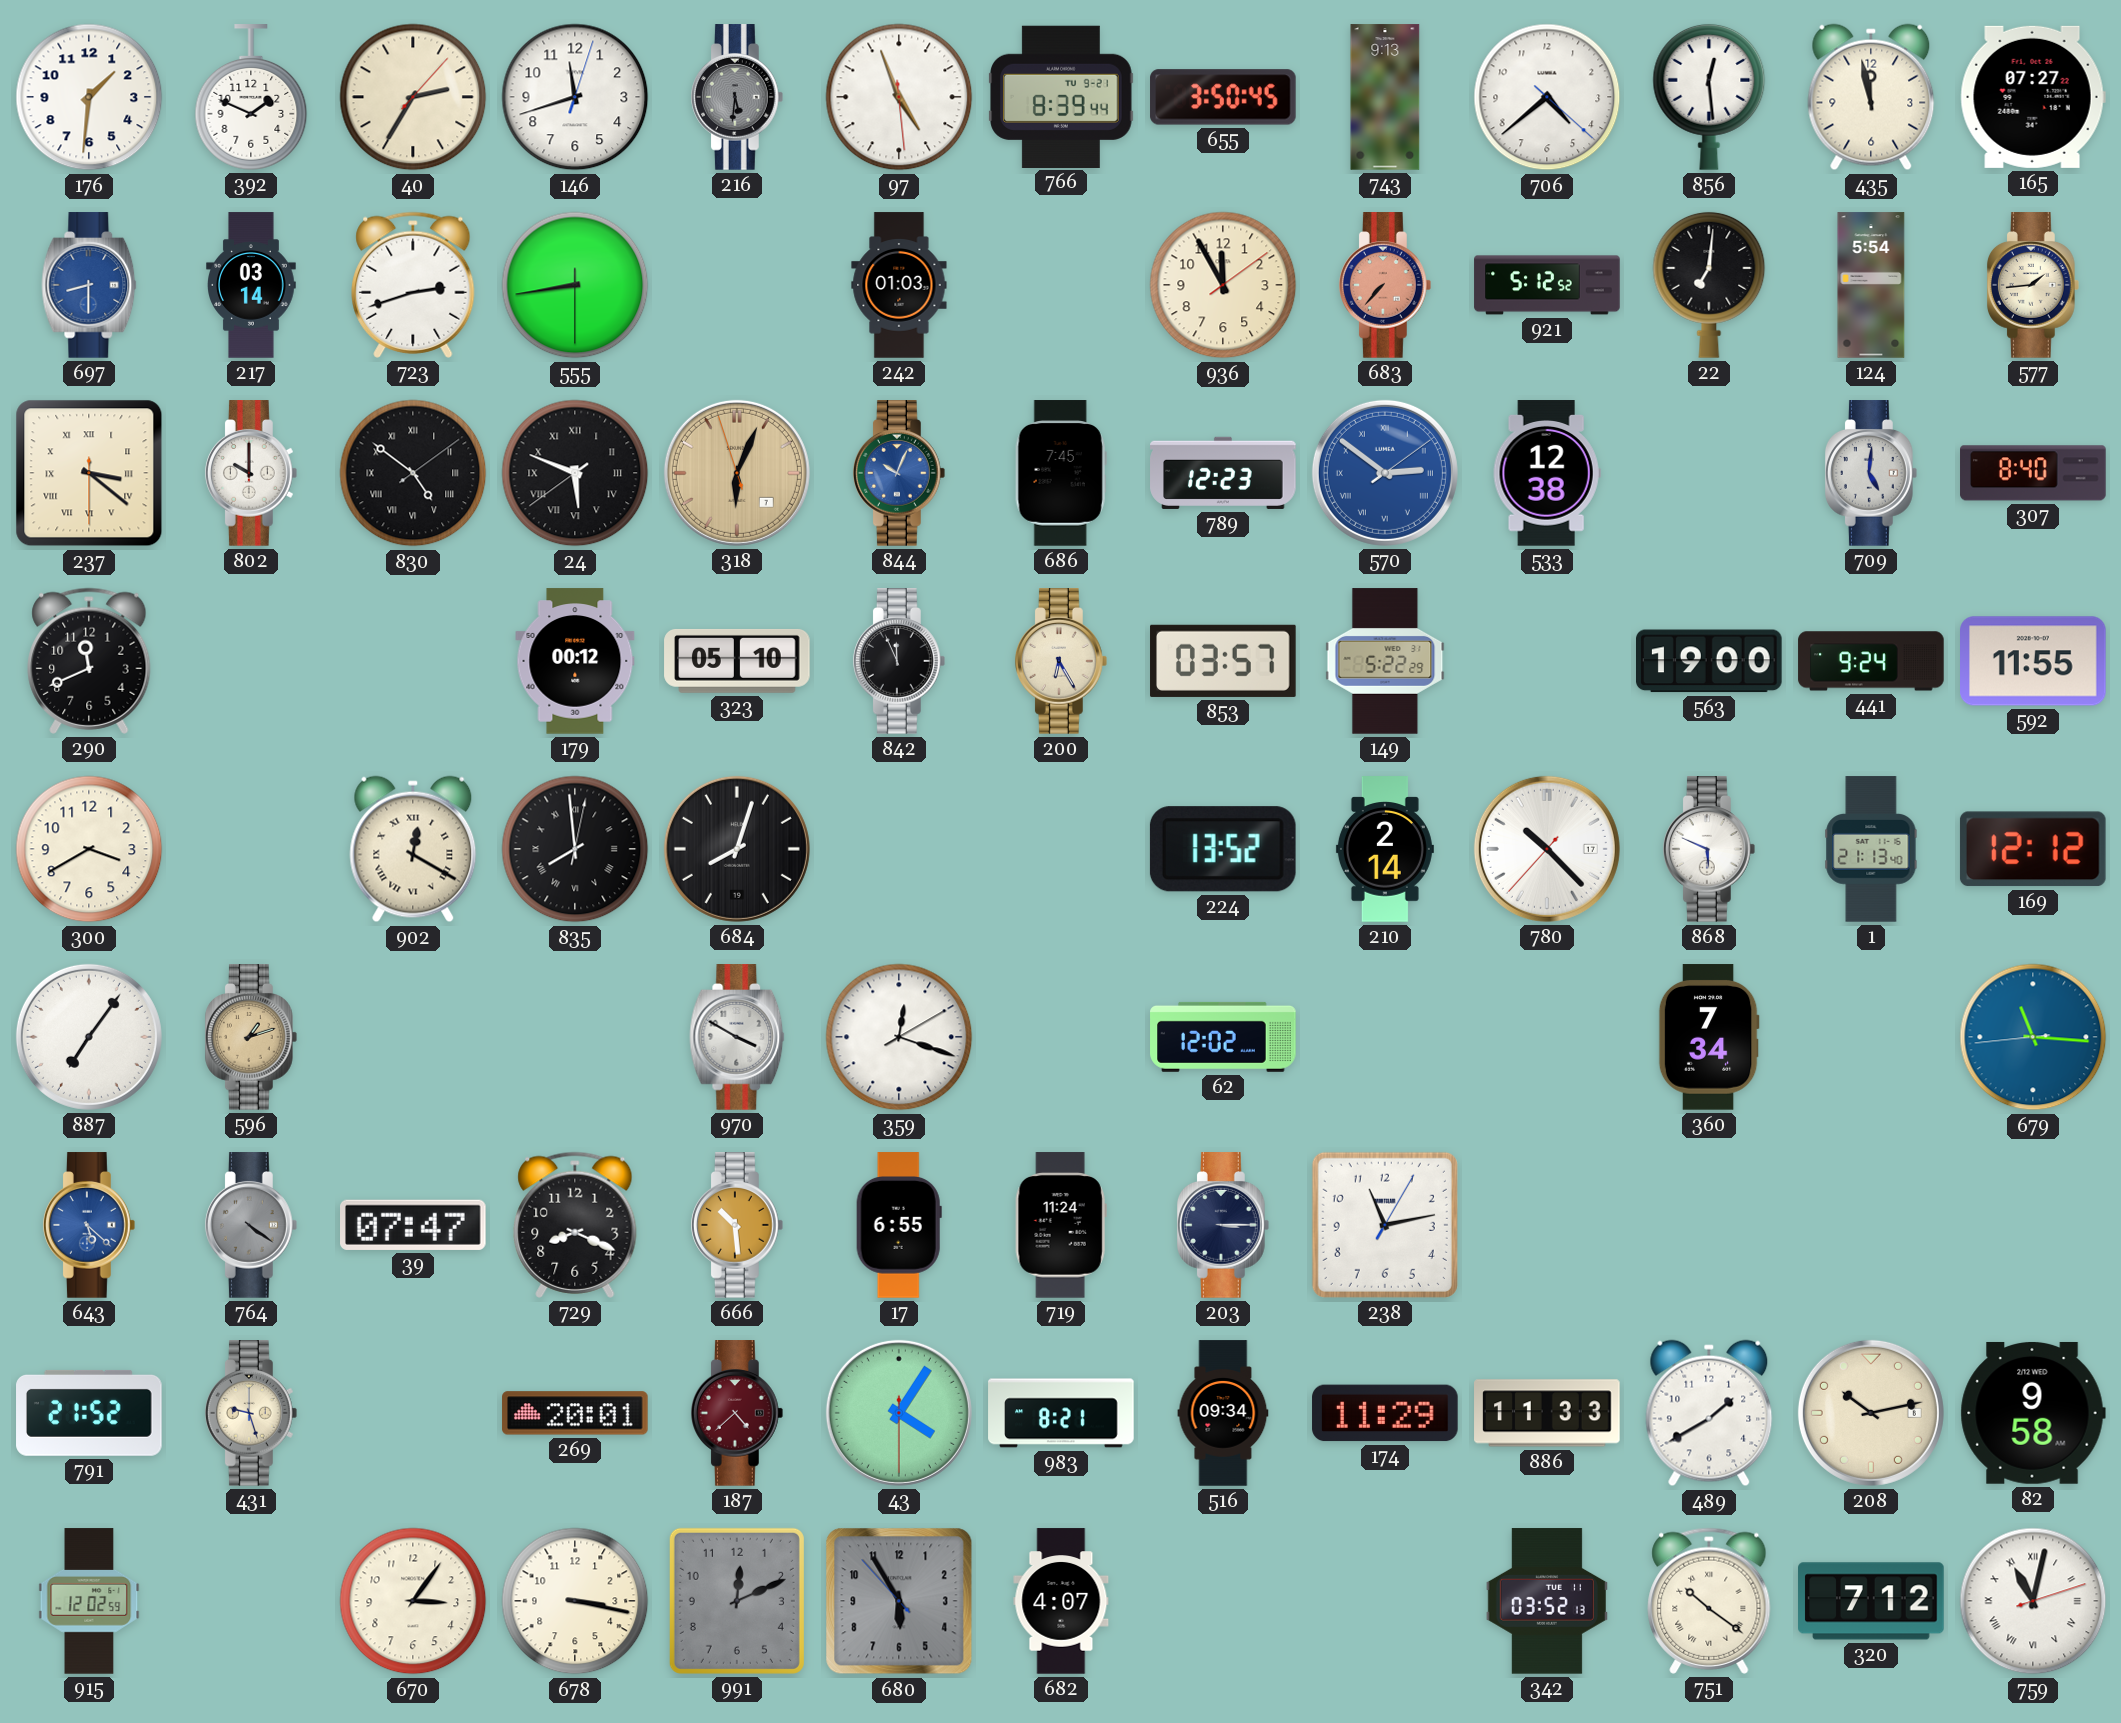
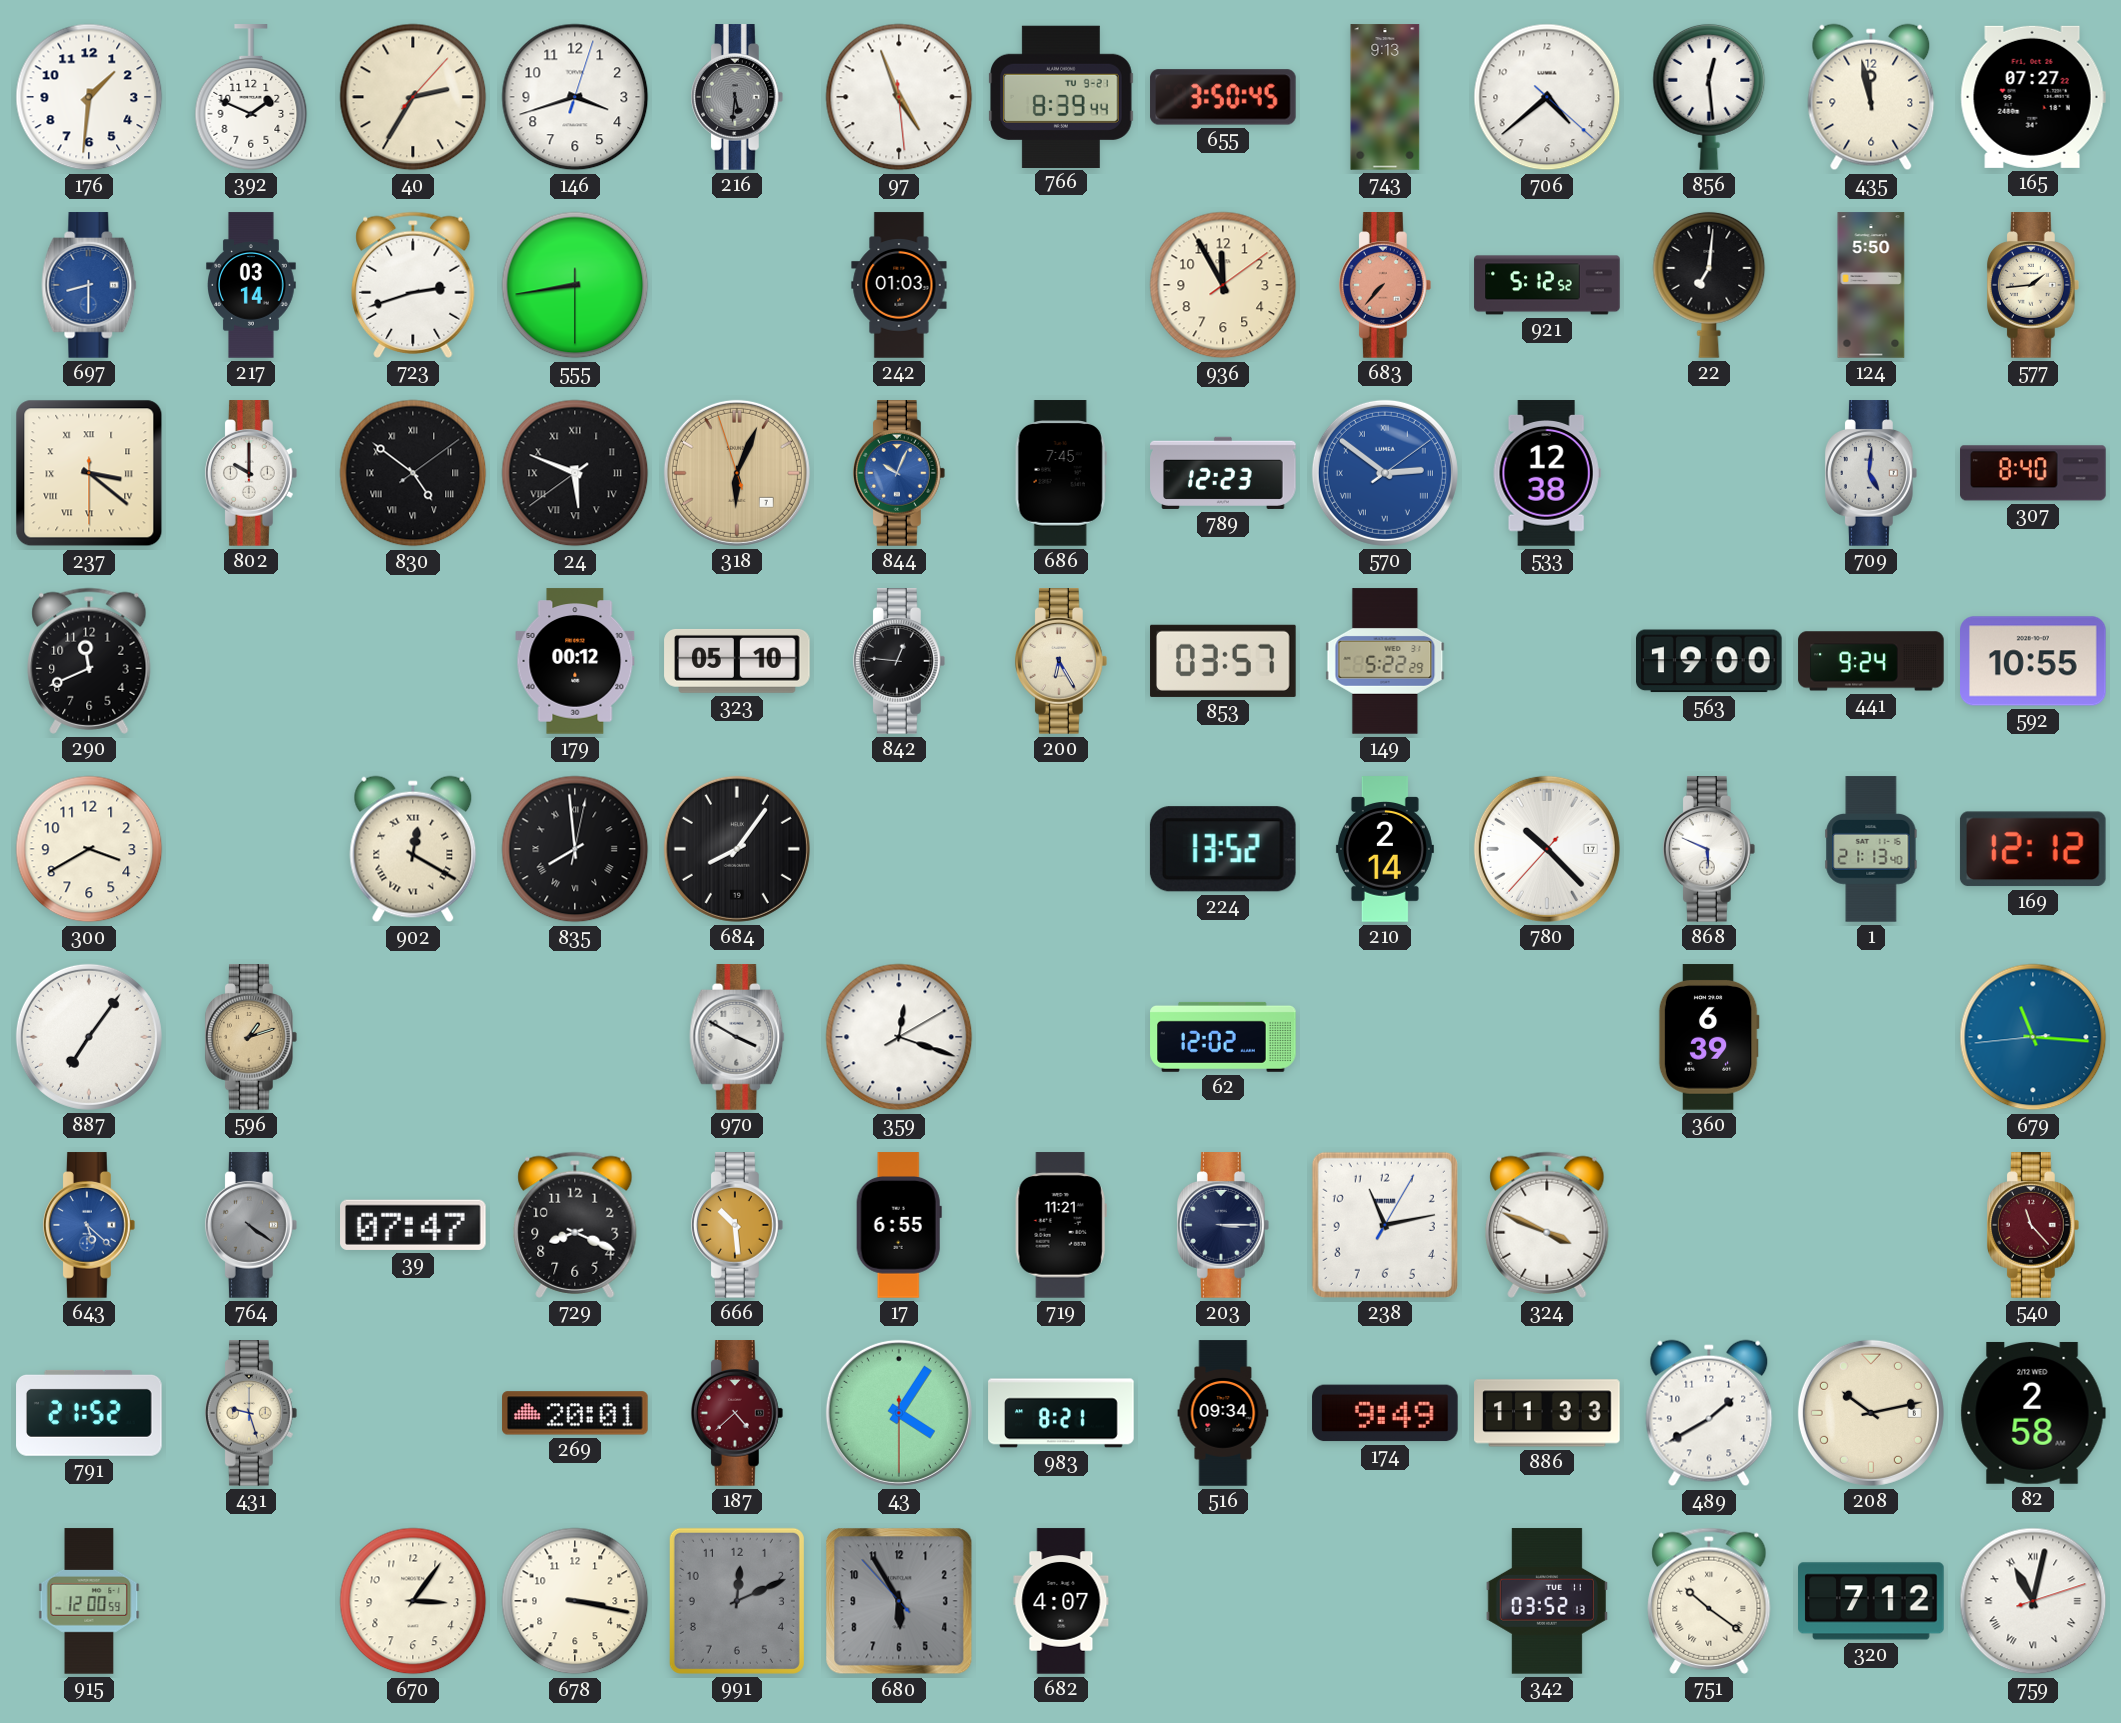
146: 11:42 -> 3:42 (575, 97)
124: 5:54 -> 5:50 (1871, 285)
842: 11:56 -> 12:46 (899, 661)
592: 11:55 -> 10:55 (2033, 661)
684: 8:03 -> 8:06 (737, 849)
360: 7:34 -> 6:39 (1709, 1037)
719: 11:24 -> 11:21 (1061, 1225)
324: none -> 3:49 (1547, 1225)
540: none -> 11:23 (2033, 1225)
174: 11:29 -> 9:49 (1385, 1413)
82: 9:58 -> 2:58 (2033, 1413)
915: 12:02 -> 12:00 (89, 1601)
